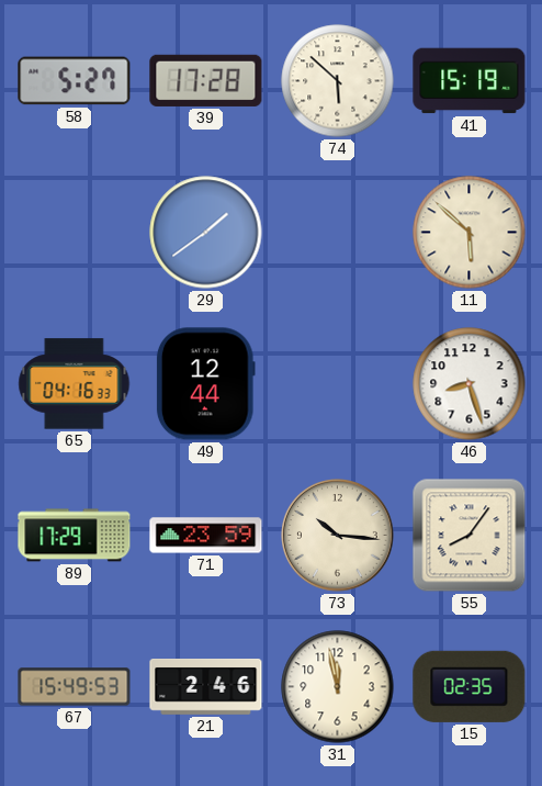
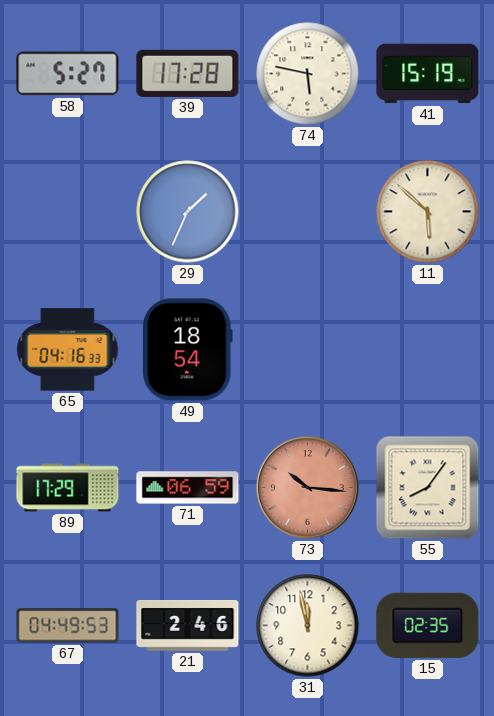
74: 5:52 -> 5:47 (308, 74)
29: 1:39 -> 1:34 (188, 212)
49: 12:44 -> 18:54 (187, 350)
46: 8:27 -> none (470, 384)
71: 23:59 -> 06:59 (188, 488)
73 dial: cream -> salmon (308, 488)
67: 15:49 -> 04:49 (68, 626)
